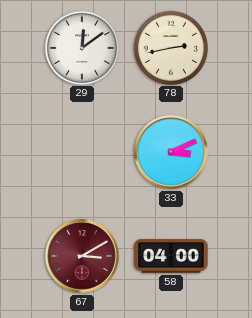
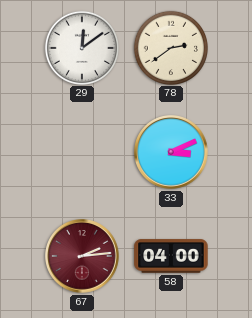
78: 2:43 -> 2:39 (170, 47)
67: 3:10 -> 2:14 (83, 257)
